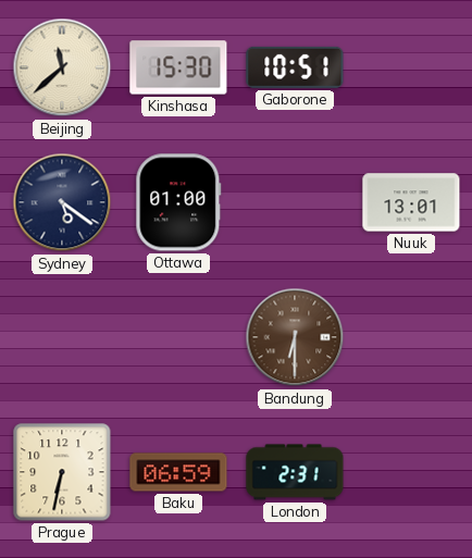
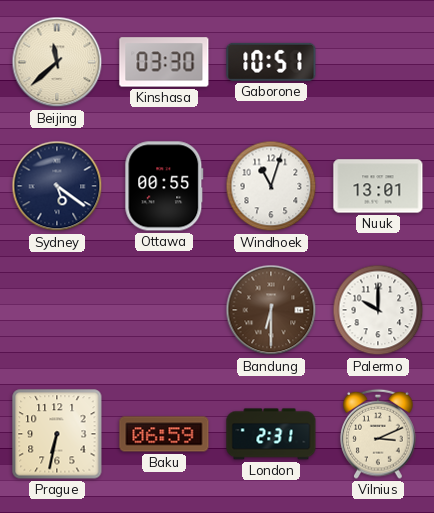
Kinshasa: 15:30 -> 03:30 (164, 62)
Ottawa: 01:00 -> 00:55 (164, 186)
Windhoek: none -> 11:03 (271, 186)
Palermo: none -> 10:00 (378, 310)
Vilnius: none -> 3:11 (378, 434)
